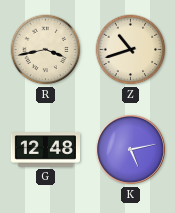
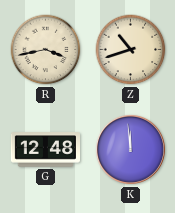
K: 5:13 -> 11:59 (130, 149)
